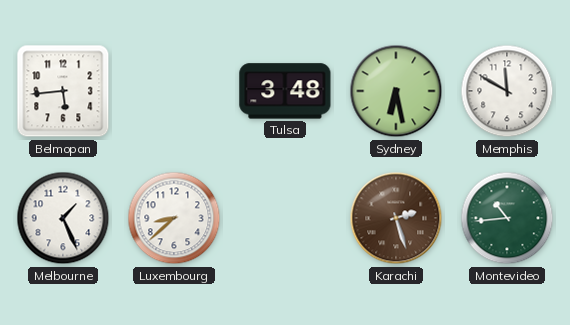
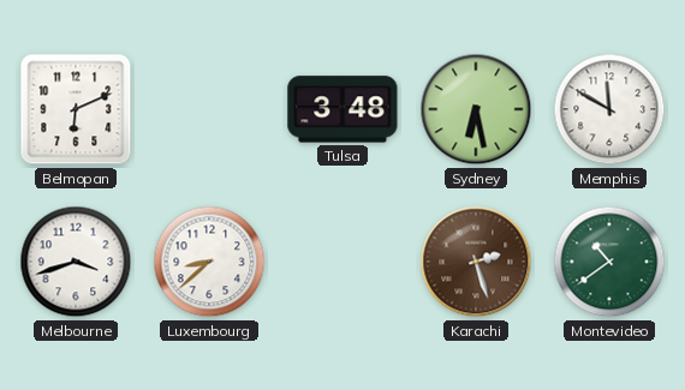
Belmopan: 5:44 -> 6:11 (76, 109)
Melbourne: 1:26 -> 3:42 (76, 262)
Montevideo: 10:44 -> 10:39 (609, 262)
